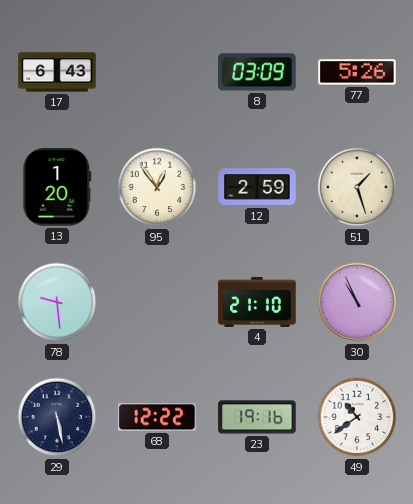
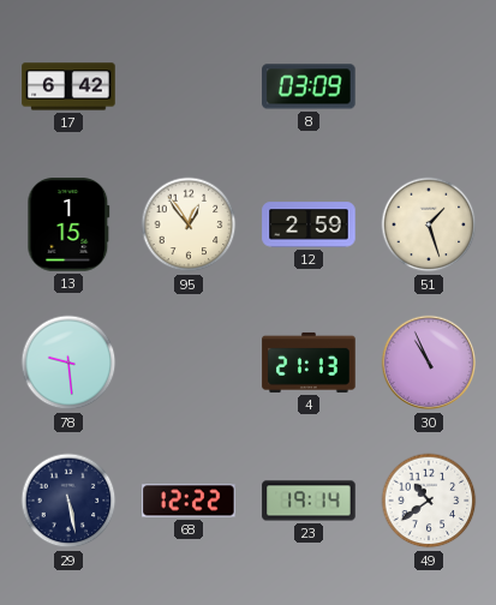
17: 6:43 -> 6:42 (68, 86)
77: 5:26 -> none (357, 72)
13: 1:20 -> 1:15 (68, 224)
4: 21:10 -> 21:13 (309, 363)
23: 19:16 -> 19:14 (309, 501)
